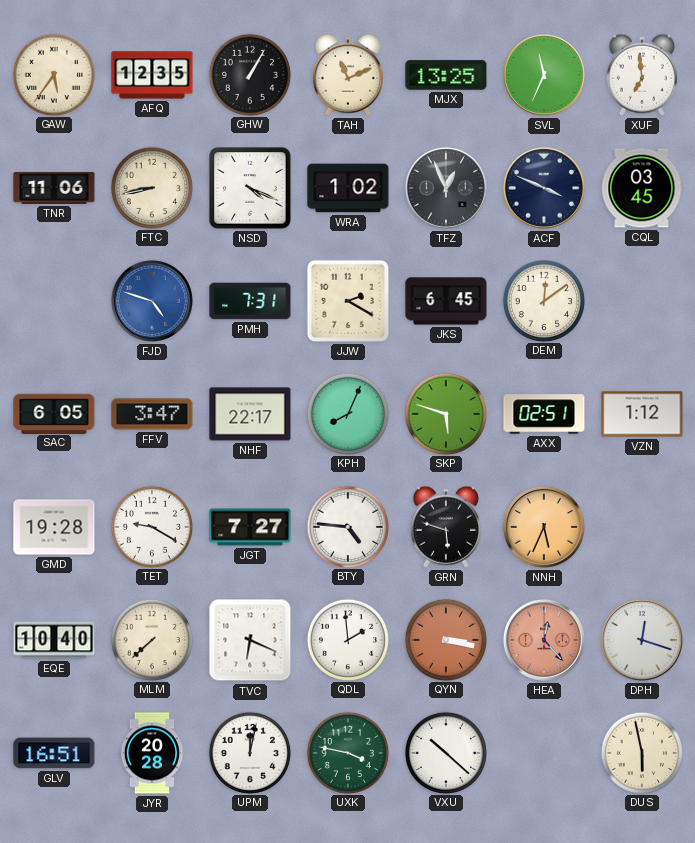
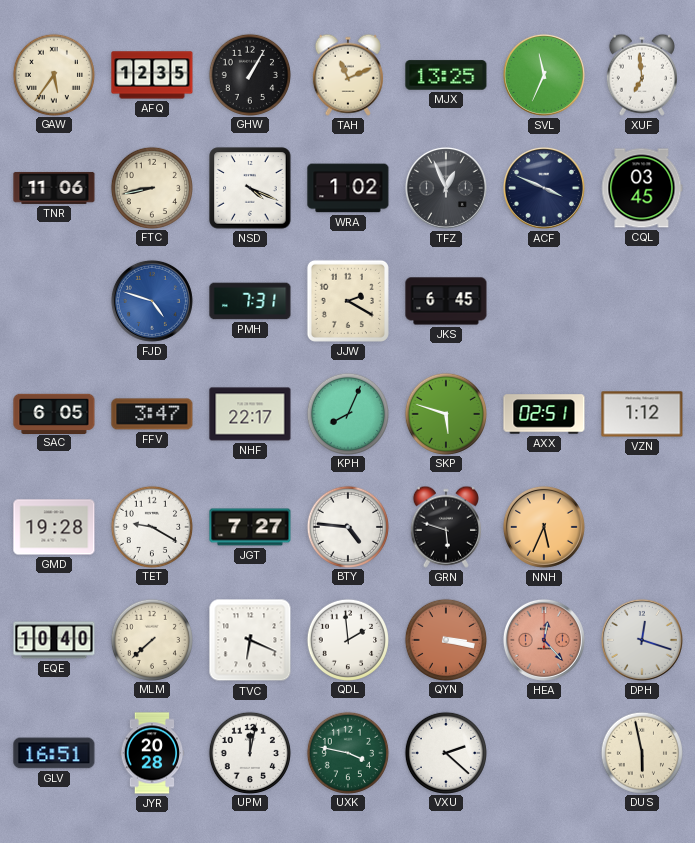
DEM: 12:09 -> none (543, 300)
VXU: 10:22 -> 2:22 (445, 752)
